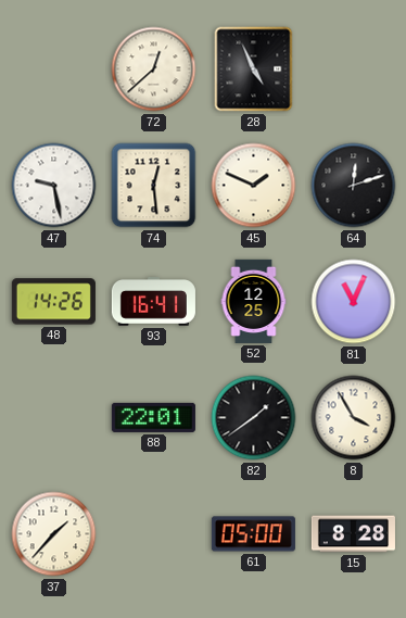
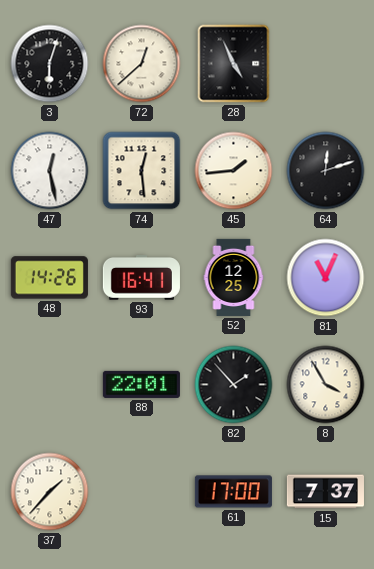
3: none -> 6:03 (50, 64)
47: 9:28 -> 12:28 (50, 171)
45: 1:49 -> 1:44 (234, 171)
82: 1:39 -> 1:53 (234, 385)
61: 05:00 -> 17:00 (233, 492)
15: 8:28 -> 7:37 (325, 492)
